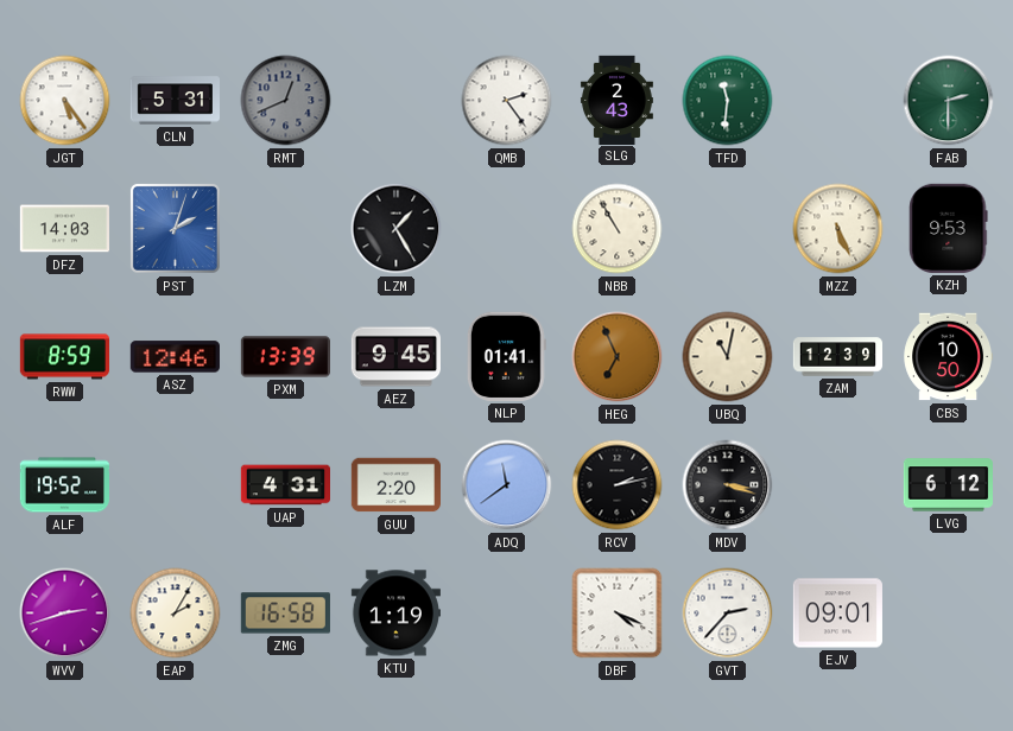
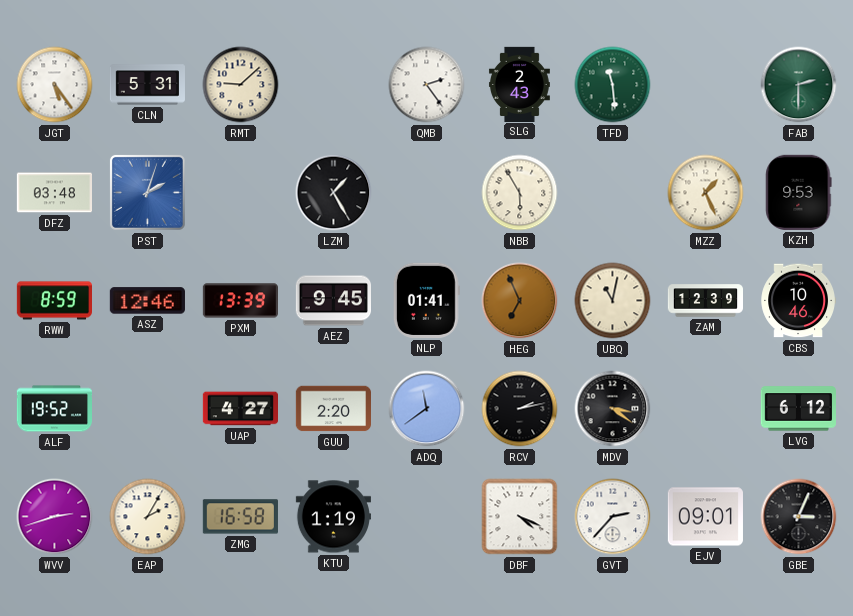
RMT: 12:41 -> 9:08 (241, 85)
RMT dial: grey -> cream (241, 85)
TFD: 11:31 -> 11:29 (613, 85)
DFZ: 14:03 -> 03:48 (54, 193)
NBB: 10:55 -> 5:55 (520, 193)
MZZ: 5:26 -> 1:26 (706, 193)
CBS: 10:50 -> 10:46 (798, 301)
UAP: 4:31 -> 4:27 (240, 409)
MDV: 3:18 -> 3:21 (613, 409)
GBE: none -> 3:04 (799, 517)
